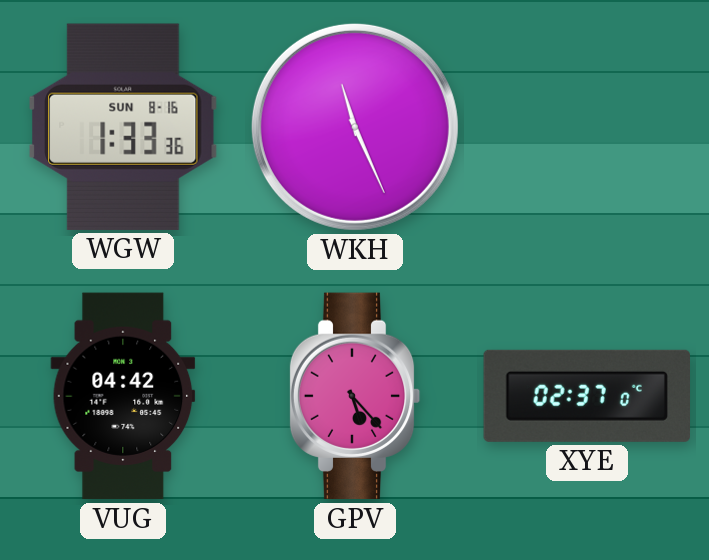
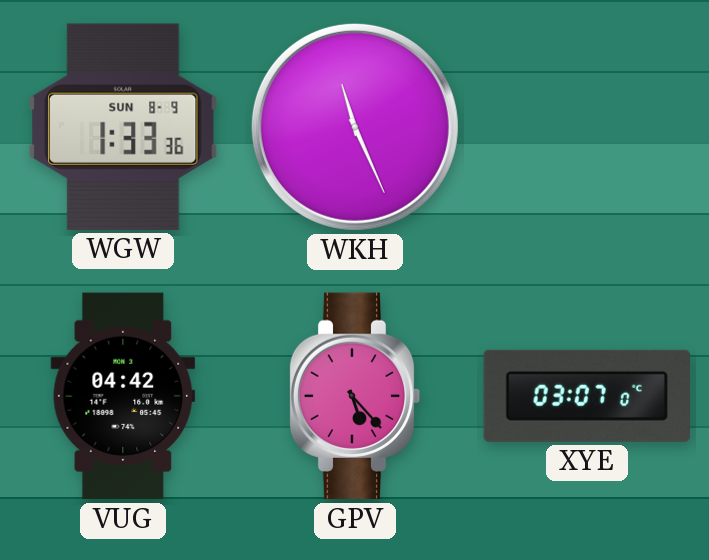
WGW date: SUN 8-16 -> SUN 8-9 (123, 127)
XYE: 02:37 -> 03:07 (586, 396)
